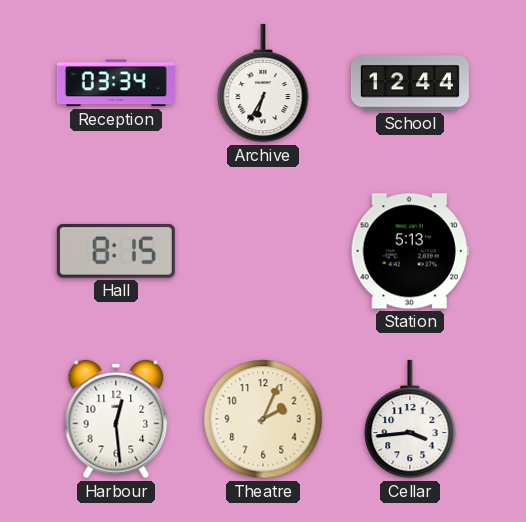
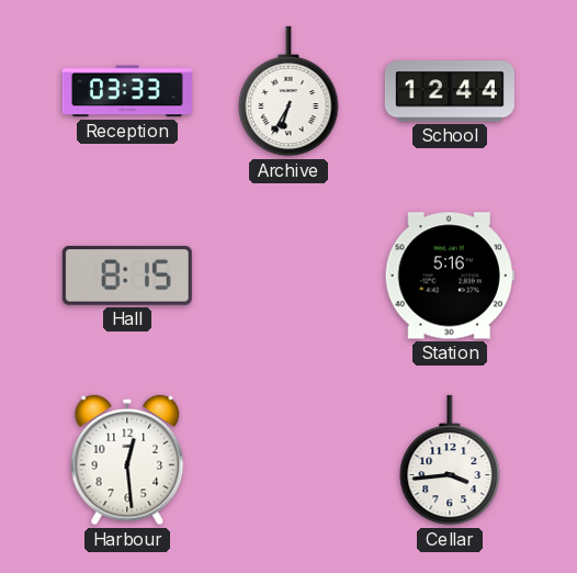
Reception: 03:34 -> 03:33 (127, 91)
Station: 5:13 -> 5:16 (450, 276)
Theatre: 2:04 -> none (263, 419)
